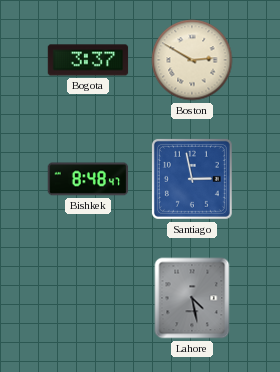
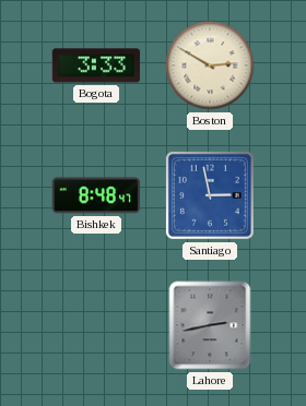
Bogota: 3:37 -> 3:33 (96, 65)
Lahore: 4:28 -> 2:43 (210, 325)
